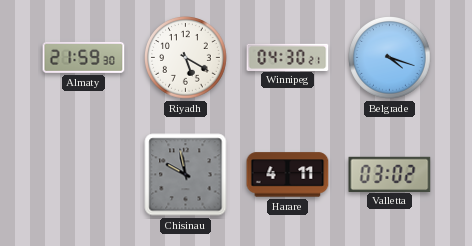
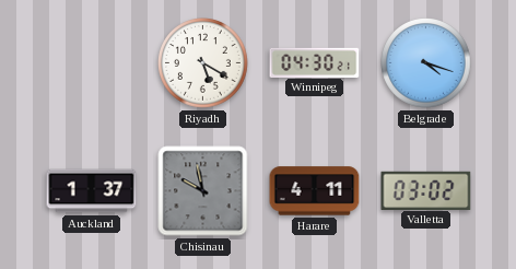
Almaty: 21:59 -> none (84, 57)
Auckland: none -> 1:37 (92, 191)
